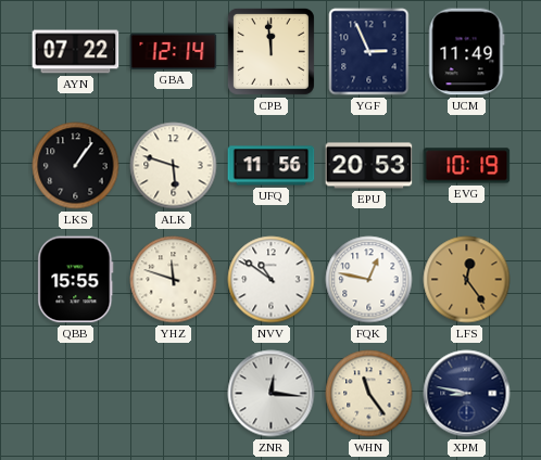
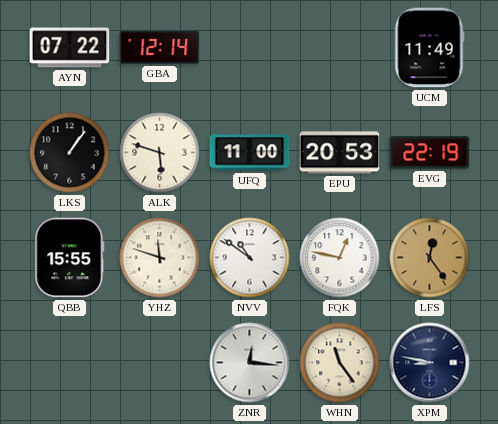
CPB: 11:59 -> none (270, 51)
YGF: 2:56 -> none (369, 52)
UFQ: 11:56 -> 11:00 (250, 153)
EVG: 10:19 -> 22:19 (430, 153)
